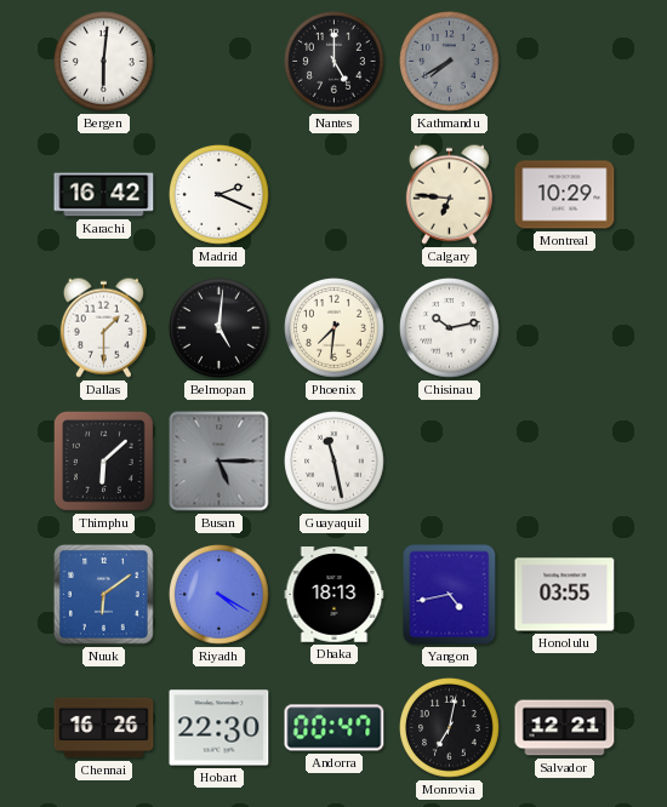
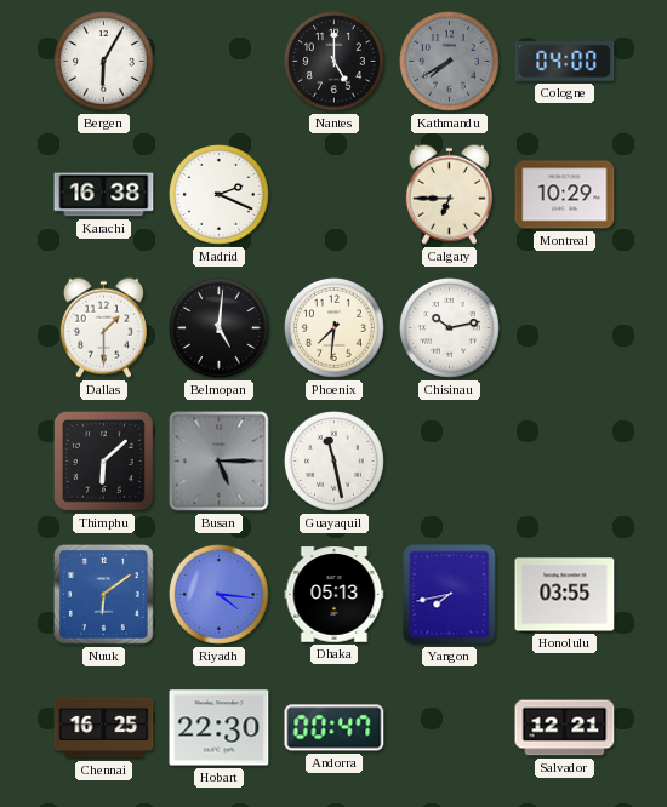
Bergen: 6:01 -> 6:05 (104, 62)
Cologne: none -> 04:00 (565, 61)
Karachi: 16:42 -> 16:38 (104, 195)
Calgary: 6:46 -> 6:45 (449, 194)
Riyadh: 4:20 -> 4:16 (220, 595)
Dhaka: 18:13 -> 05:13 (335, 595)
Yangon: 4:43 -> 7:43 (450, 595)
Chennai: 16:26 -> 16:25 (104, 728)
Monrovia: 7:02 -> none (450, 728)
